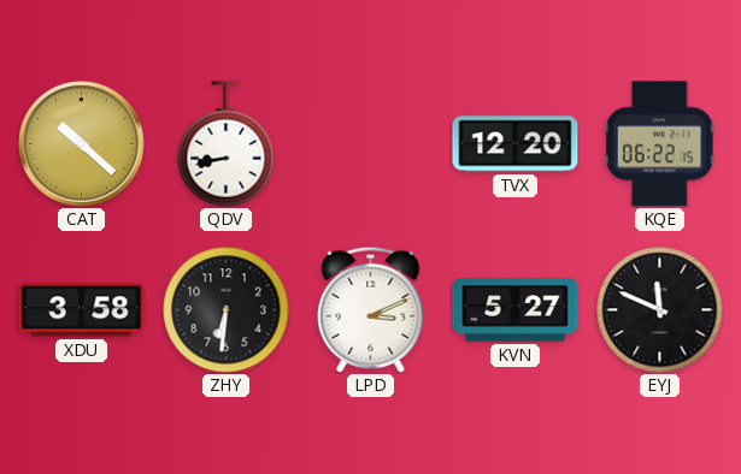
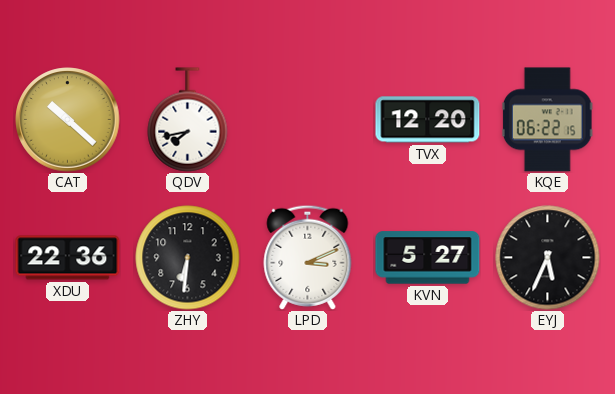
QDV: 8:43 -> 7:43 (188, 120)
XDU: 3:58 -> 22:36 (68, 258)
EYJ: 11:49 -> 5:34 (548, 258)
